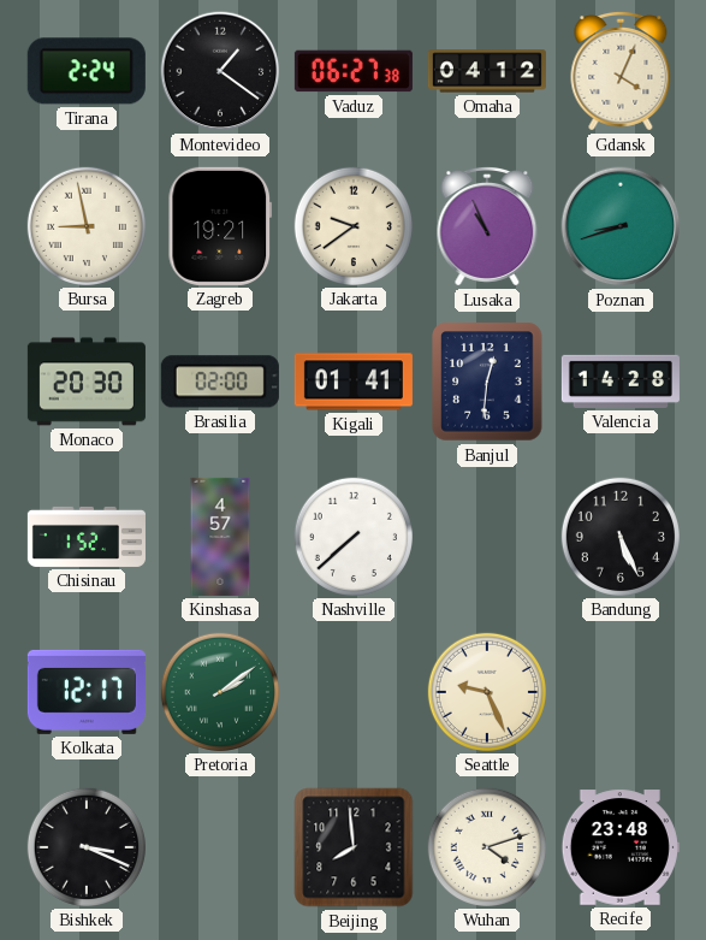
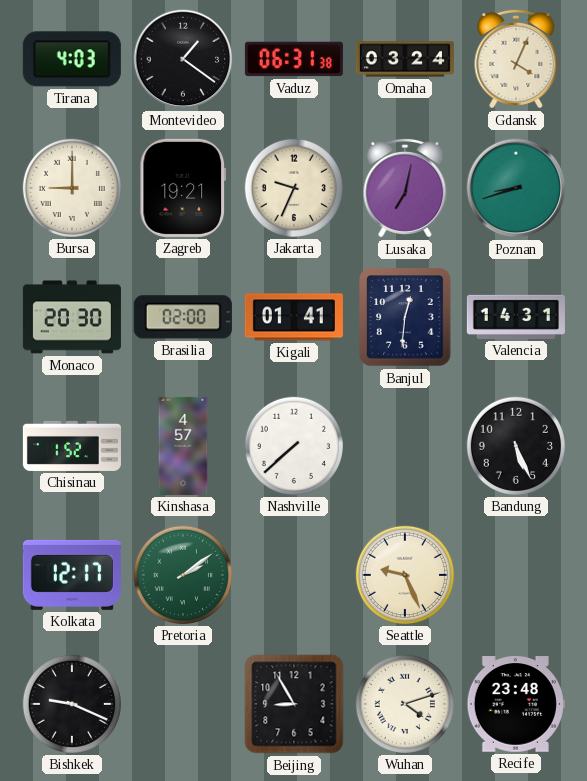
Tirana: 2:24 -> 4:03 (72, 59)
Vaduz: 06:27 -> 06:31 (294, 59)
Omaha: 04:12 -> 03:24 (405, 59)
Bursa: 8:58 -> 9:00 (72, 188)
Jakarta: 9:39 -> 9:34 (294, 188)
Lusaka: 10:56 -> 7:02 (405, 188)
Valencia: 14:28 -> 14:31 (516, 317)
Bishkek: 3:19 -> 9:19 (72, 704)
Beijing: 7:59 -> 8:55 (294, 704)
